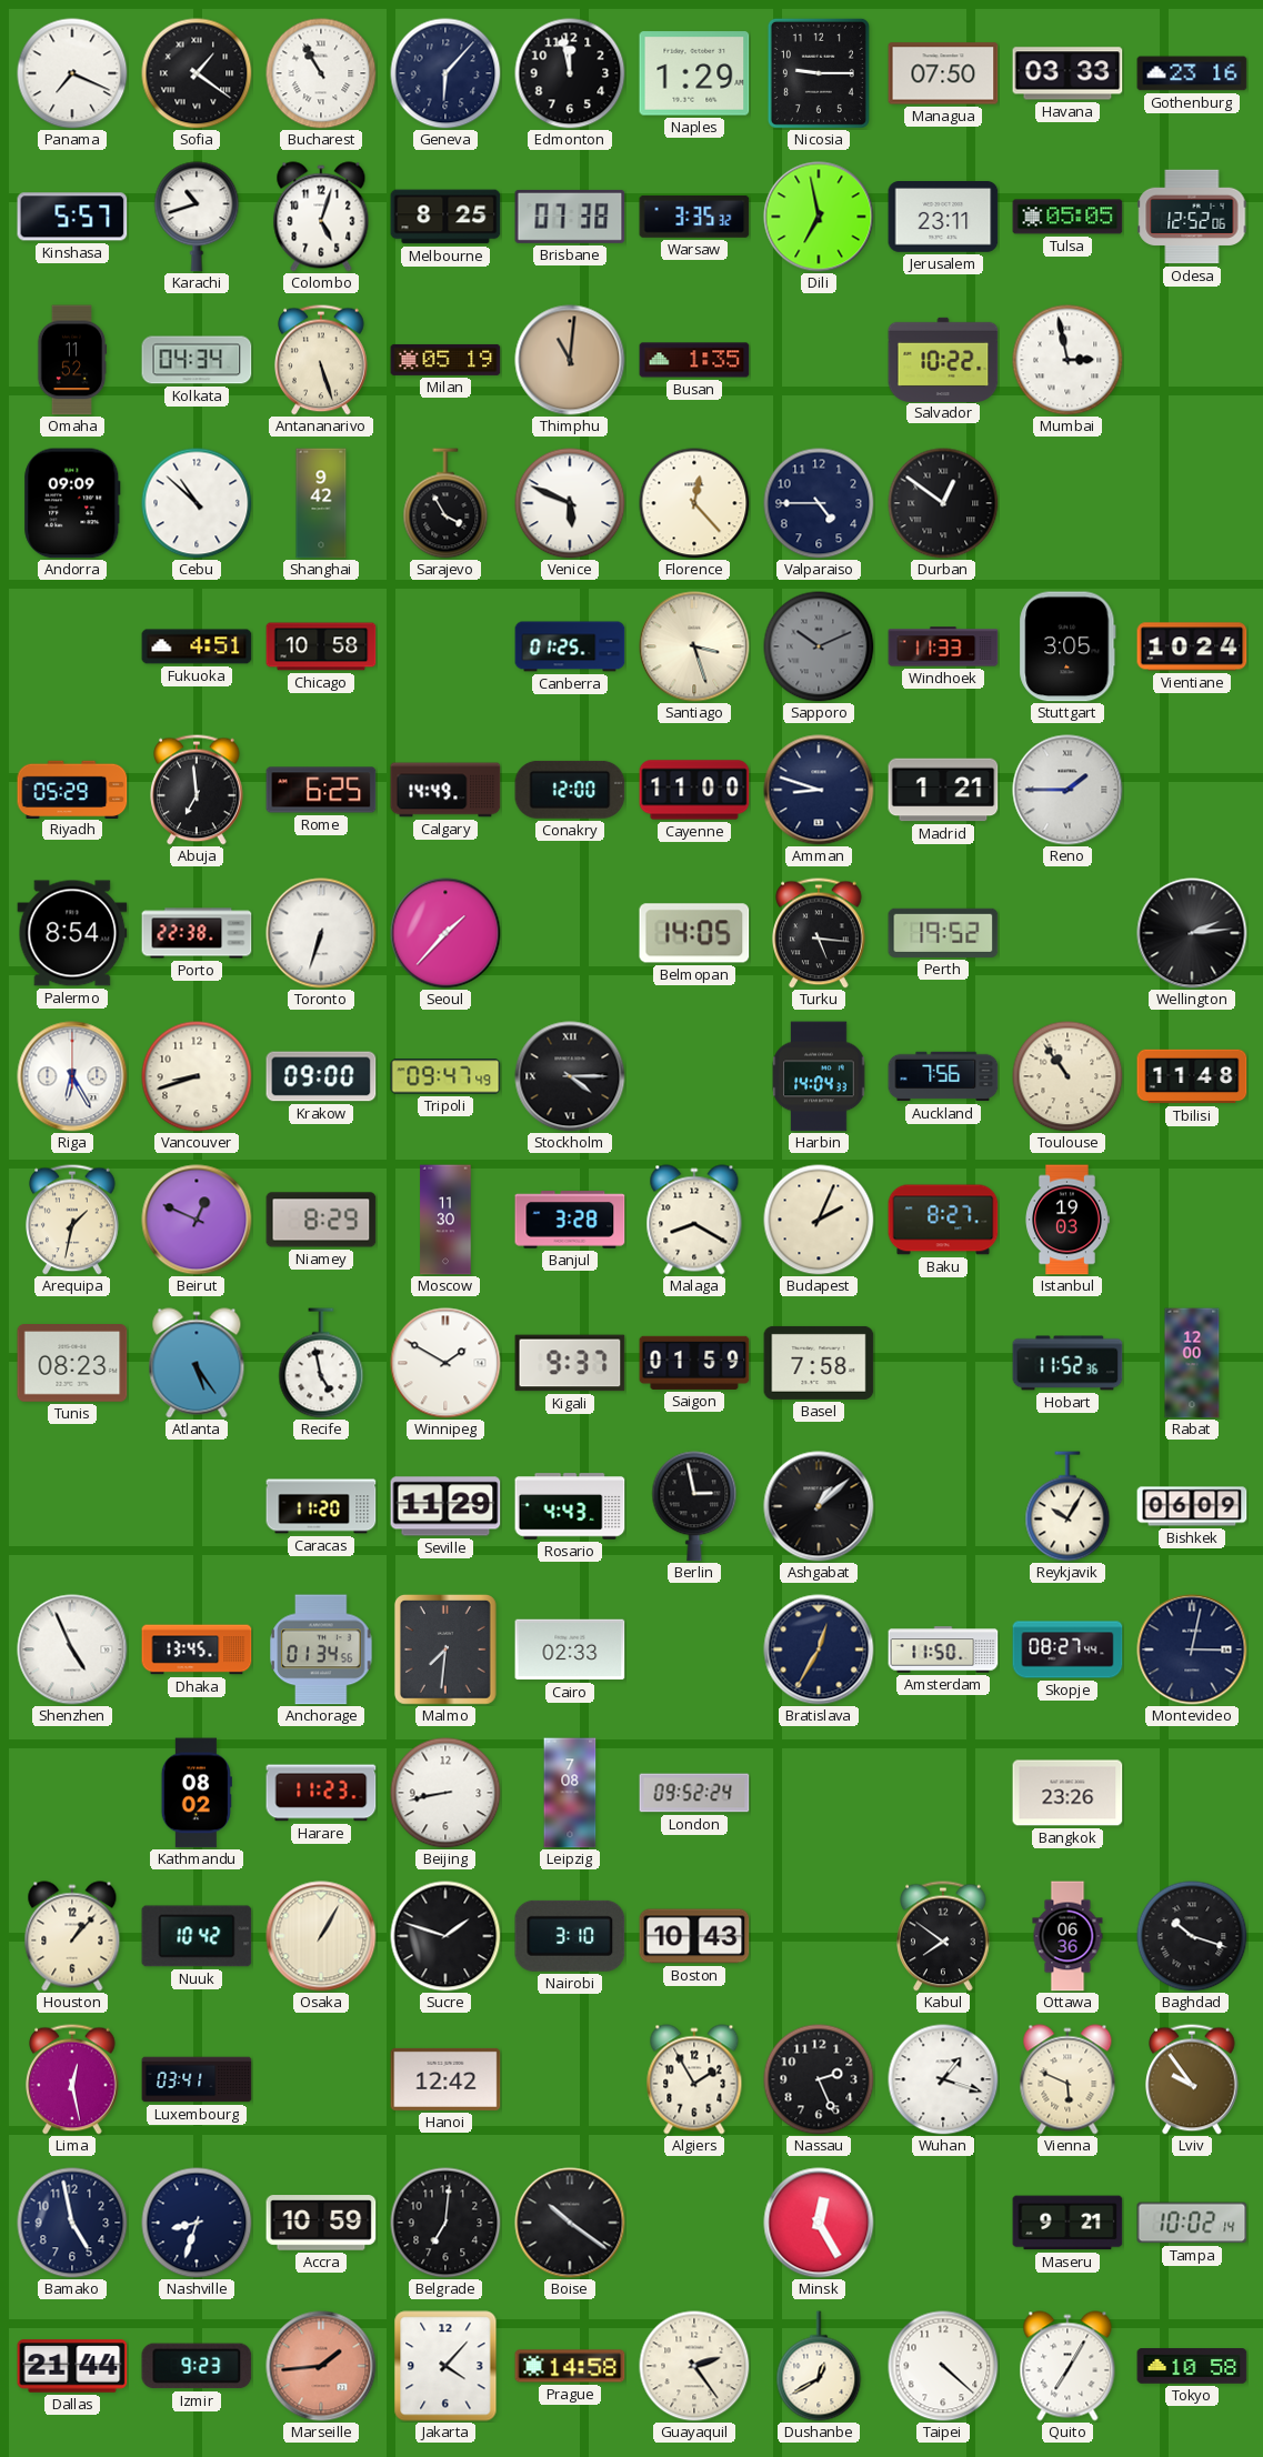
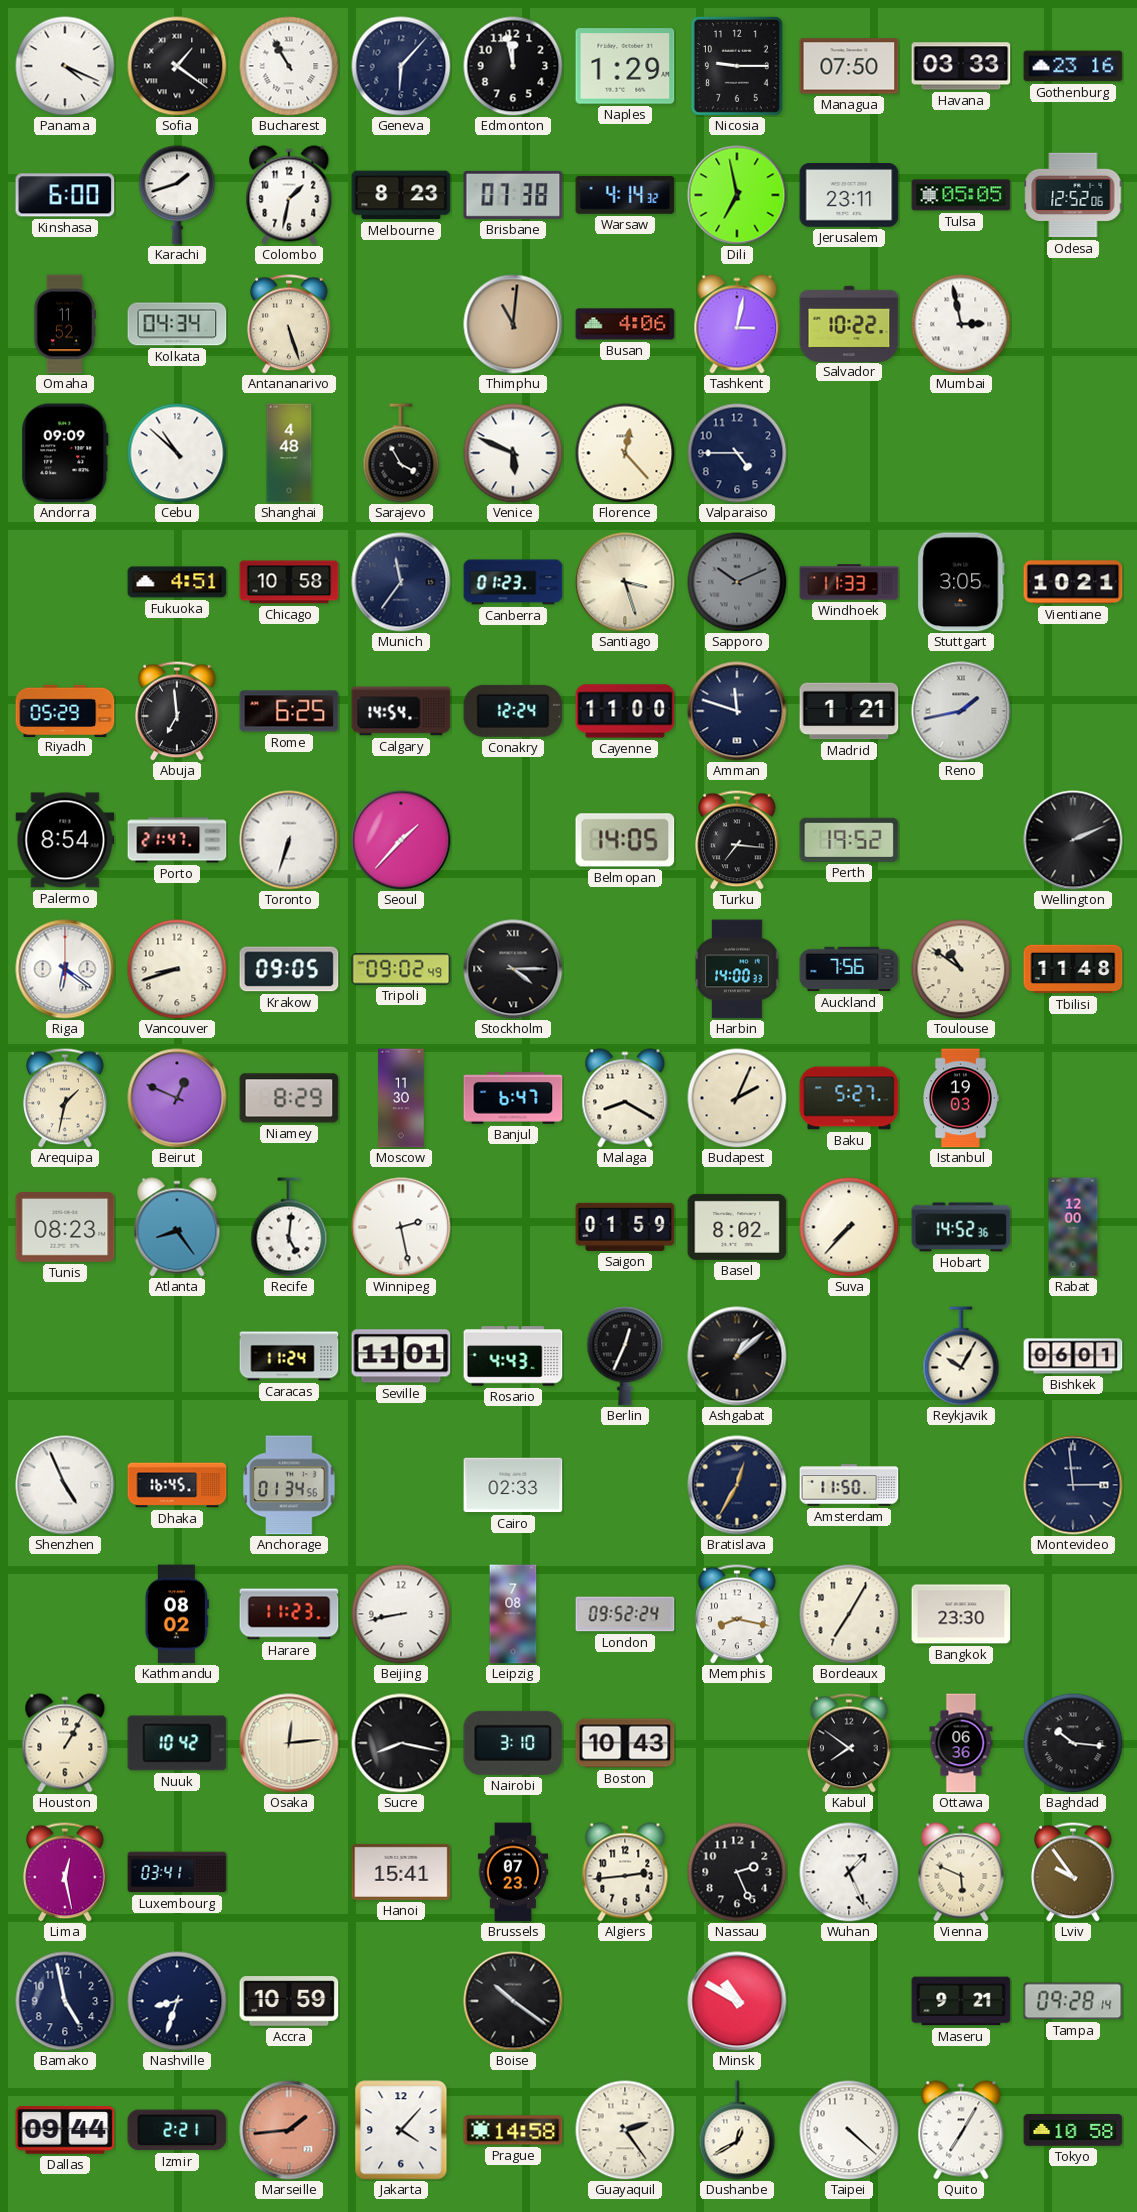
Panama: 7:19 -> 4:19 (65, 66)
Kinshasa: 5:57 -> 6:00 (65, 195)
Karachi: 10:42 -> 1:42 (177, 195)
Colombo: 5:03 -> 1:32 (289, 195)
Melbourne: 8:25 -> 8:23 (401, 195)
Warsaw: 3:35 -> 4:14 (625, 195)
Milan: 05:19 -> none (445, 360)
Busan: 1:35 -> 4:06 (625, 324)
Tashkent: none -> 3:02 (737, 324)
Shanghai: 9:42 -> 4:48 (289, 453)
Durban: 12:51 -> none (943, 503)
Munich: none -> 11:36 (401, 582)
Canberra: 01:25 -> 01:23 (513, 582)
Vientiane: 10:24 -> 10:21 (1073, 582)
Calgary: 14:49 -> 14:54 (401, 711)
Conakry: 12:00 -> 12:24 (513, 711)
Amman: 8:48 -> 11:48 (737, 711)
Reno: 1:45 -> 1:43 (961, 711)
Porto: 22:38 -> 21:47 (177, 840)
Turku: 5:16 -> 7:16 (737, 840)
Wellington: 2:14 -> 2:11 (1073, 840)
Riga: 6:25 -> 6:21 (65, 969)
Krakow: 09:00 -> 09:05 (289, 969)
Tripoli: 09:47 -> 09:02 (401, 969)
Harbin: 14:04 -> 14:00 (737, 969)
Toulouse: 10:54 -> 10:51 (961, 969)
Banjul: 3:28 -> 6:47 (513, 1098)
Baku: 8:27 -> 5:27 (849, 1098)
Atlanta: 5:24 -> 8:24 (177, 1227)
Recife: 4:58 -> 5:01 (289, 1227)
Winnipeg: 1:50 -> 2:28 (401, 1227)
Kigali: 9:37 -> none (570, 1363)
Basel: 7:58 -> 8:02 (737, 1227)
Suva: none -> 7:37 (849, 1227)
Hobart: 11:52 -> 14:52 (961, 1227)
Caracas: 11:20 -> 11:24 (289, 1356)
Seville: 11:29 -> 11:01 (401, 1356)
Berlin: 2:58 -> 12:34 (625, 1356)
Bishkek: 06:09 -> 06:01 (1073, 1356)
Dhaka: 13:45 -> 16:45 (177, 1485)
Malmo: 7:31 -> none (445, 1651)
Skopje: 08:27 -> none (1067, 1649)
Montevideo: 3:02 -> 2:59 (1073, 1485)
Memphis: none -> 8:17 (737, 1614)
Bordeaux: none -> 7:05 (849, 1614)
Bangkok: 23:26 -> 23:30 (961, 1614)
Houston: 1:07 -> 1:05 (65, 1743)
Osaka: 1:05 -> 12:14 (289, 1743)
Sucre: 1:48 -> 8:17 (401, 1743)
Baghdad: 10:18 -> 10:16 (1073, 1743)
Hanoi: 12:42 -> 15:41 (401, 1872)
Brussels: none -> 07:23 (512, 1872)
Algiers: 1:55 -> 2:44 (625, 1872)
Wuhan: 1:18 -> 1:26 (849, 1872)
Belgrade: 7:01 -> none (445, 2223)
Minsk: 12:25 -> 10:50 (737, 2001)
Tampa: 10:02 -> 09:28 (1073, 2001)
Dallas: 21:44 -> 09:44 (65, 2130)
Izmir: 9:23 -> 2:21 (177, 2130)
